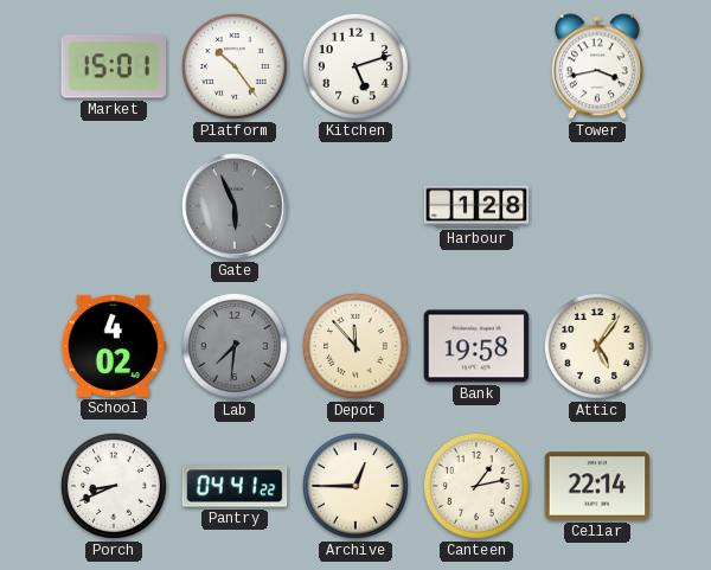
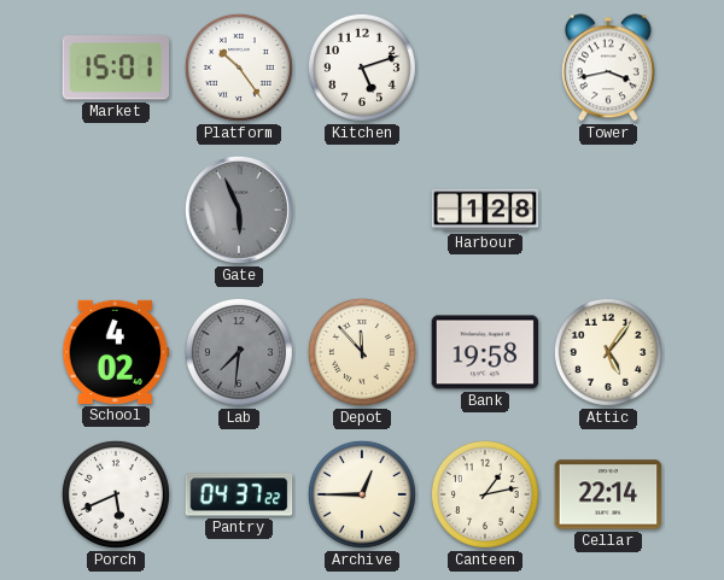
Porch: 8:41 -> 5:41 (116, 494)
Pantry: 04:41 -> 04:37 (239, 494)
